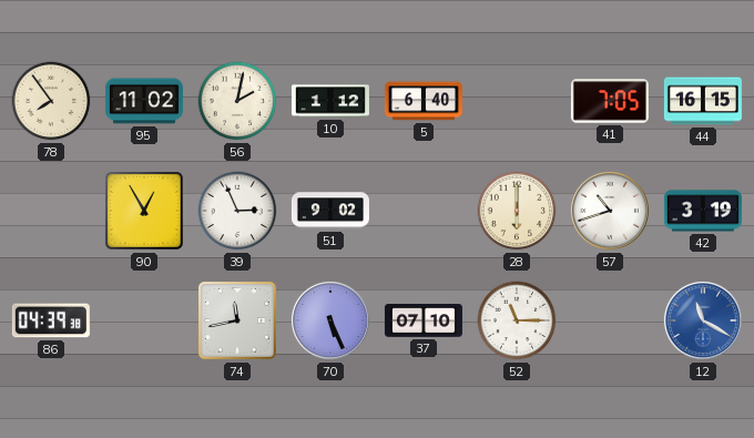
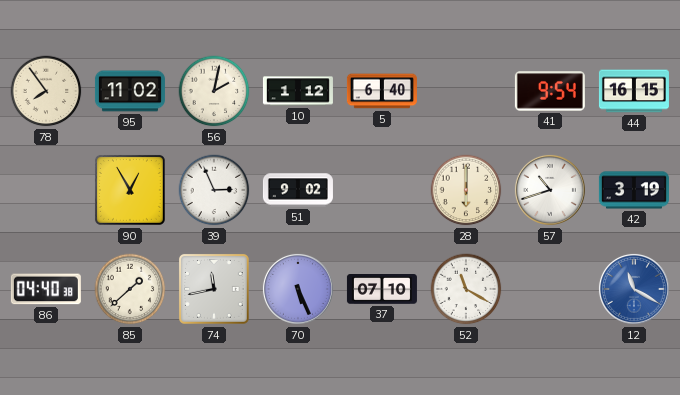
41: 7:05 -> 9:54 (550, 91)
86: 04:39 -> 04:40 (46, 289)
85: none -> 1:38 (130, 289)
52: 11:15 -> 11:20 (466, 289)
